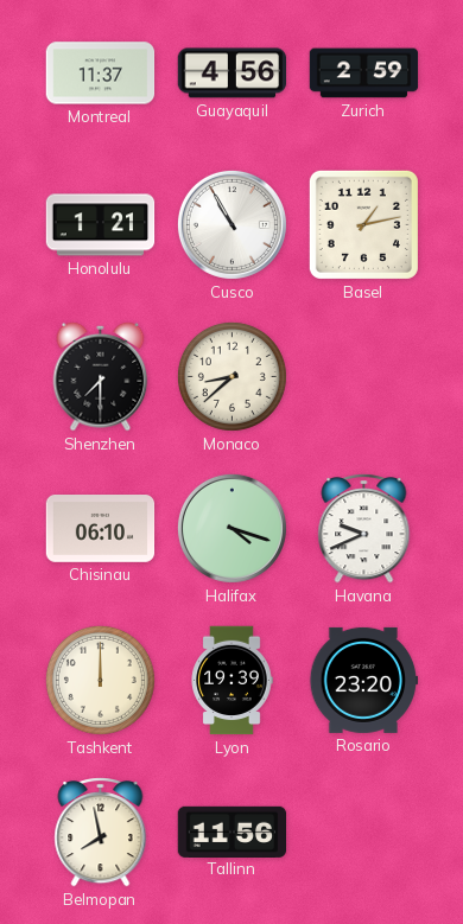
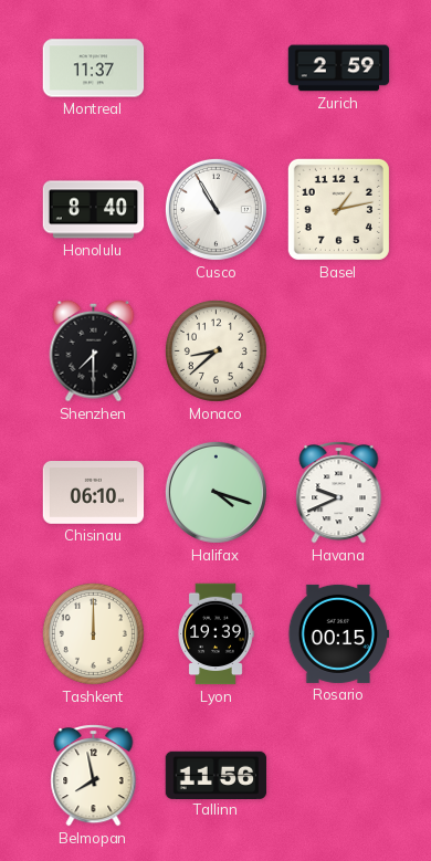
Guayaquil: 4:56 -> none (233, 74)
Honolulu: 1:21 -> 8:40 (94, 210)
Rosario: 23:20 -> 00:15 (339, 633)
